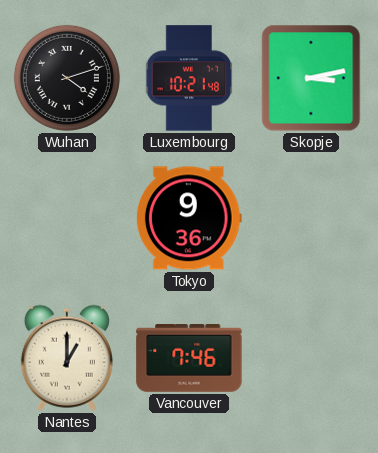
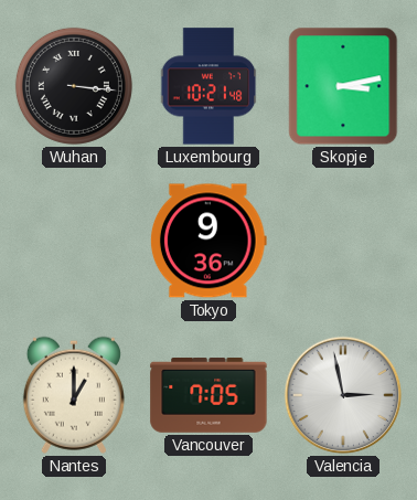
Wuhan: 4:12 -> 3:16 (74, 86)
Vancouver: 7:46 -> 7:05 (209, 396)
Valencia: none -> 2:58 (343, 395)
